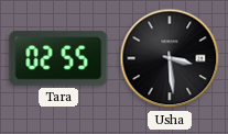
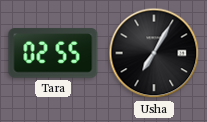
Usha: 3:29 -> 7:05 (154, 53)
